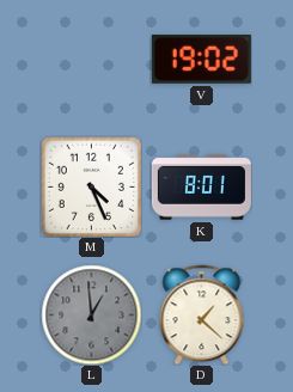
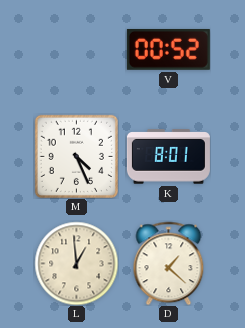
V: 19:02 -> 00:52 (168, 49)
L dial: grey -> cream (76, 263)
